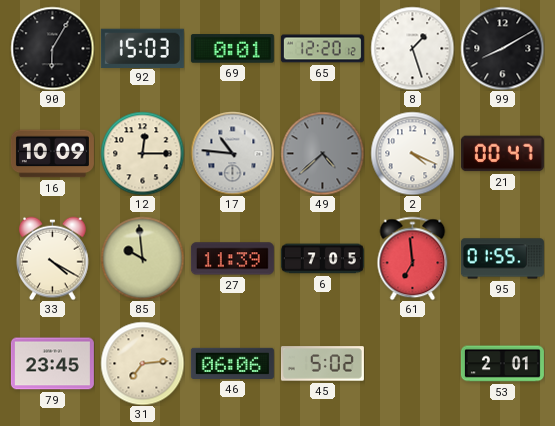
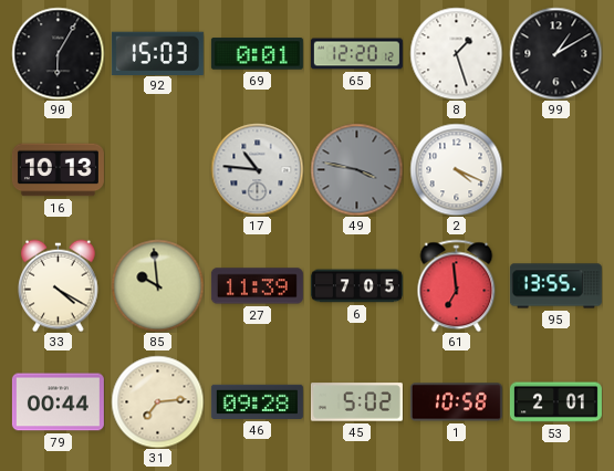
99: 8:10 -> 1:10 (555, 53)
16: 10:09 -> 10:13 (58, 170)
12: 12:15 -> none (142, 153)
49: 4:38 -> 3:47 (356, 169)
21: 00:47 -> none (502, 154)
95: 01:55 -> 13:55 (555, 286)
79: 23:45 -> 00:44 (58, 402)
46: 06:06 -> 09:28 (257, 401)
1: none -> 10:58 (456, 402)
